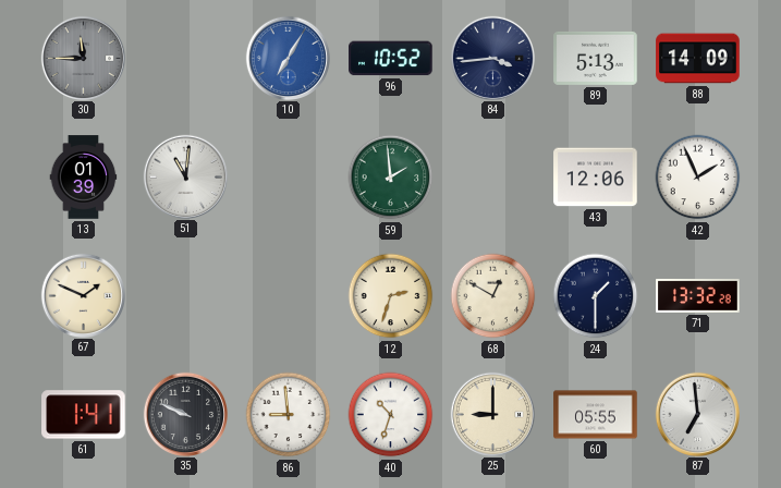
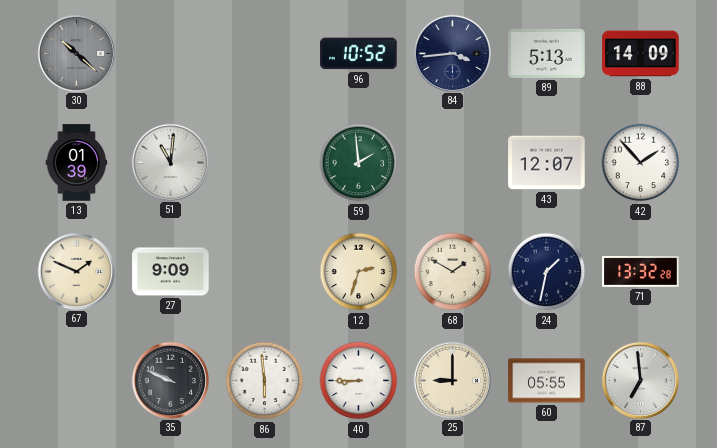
30: 11:45 -> 10:22 (76, 53)
10: 7:05 -> none (288, 58)
43: 12:06 -> 12:07 (547, 163)
42: 1:56 -> 1:53 (641, 163)
27: none -> 9:09 (171, 272)
68: 12:50 -> 1:50 (453, 272)
24: 1:30 -> 1:32 (547, 272)
61: 1:41 -> none (84, 415)
86: 8:59 -> 5:59 (265, 381)
40: 10:33 -> 8:45 (359, 381)
